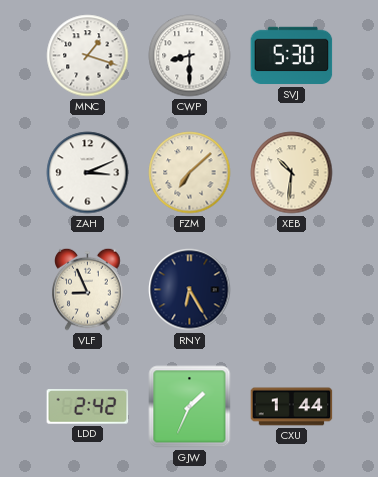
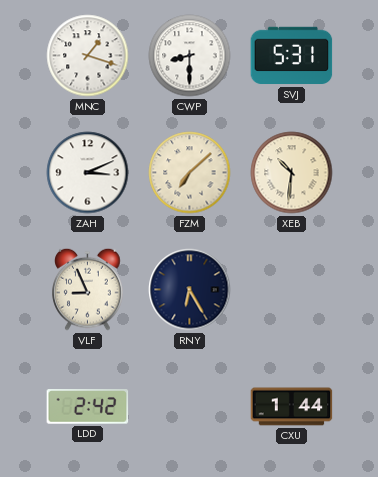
SVJ: 5:30 -> 5:31 (292, 56)
GJW: 1:34 -> none (190, 407)
